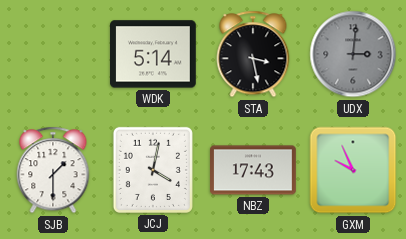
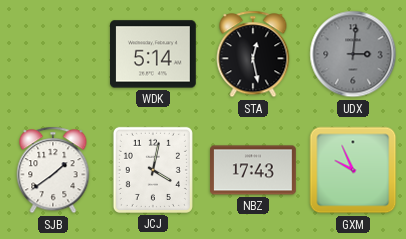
STA: 3:28 -> 12:28 (253, 54)
SJB: 1:30 -> 1:39 (53, 170)
